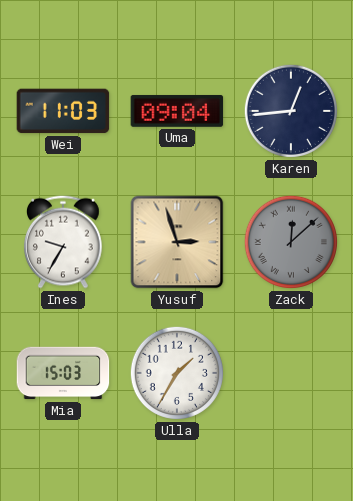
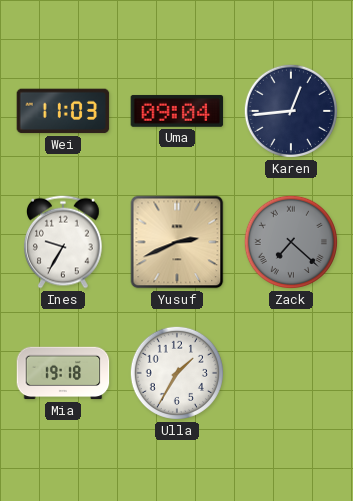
Yusuf: 2:57 -> 2:41 (177, 242)
Zack: 12:08 -> 7:22 (291, 242)
Mia: 15:03 -> 19:18 (63, 373)
